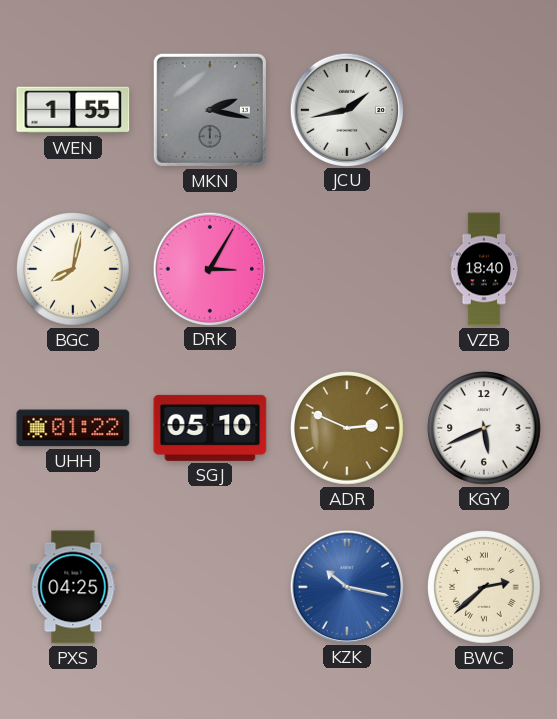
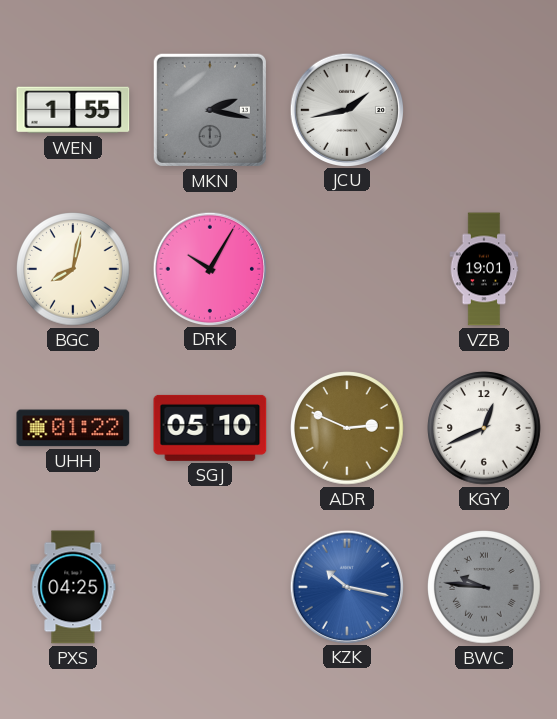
DRK: 3:05 -> 10:05 (209, 268)
VZB: 18:40 -> 19:01 (484, 269)
KGY: 5:41 -> 12:41 (484, 428)
BWC: 2:38 -> 9:46 (484, 587)
BWC dial: cream -> grey (484, 587)
